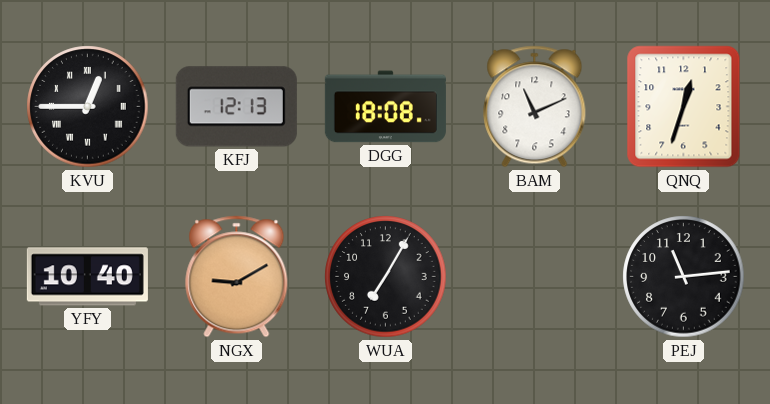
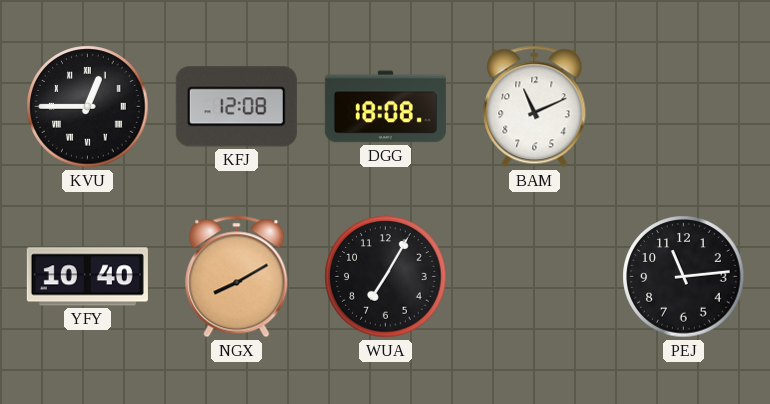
KFJ: 12:13 -> 12:08 (236, 107)
QNQ: 12:33 -> none (684, 107)
NGX: 9:10 -> 8:10 (237, 277)
